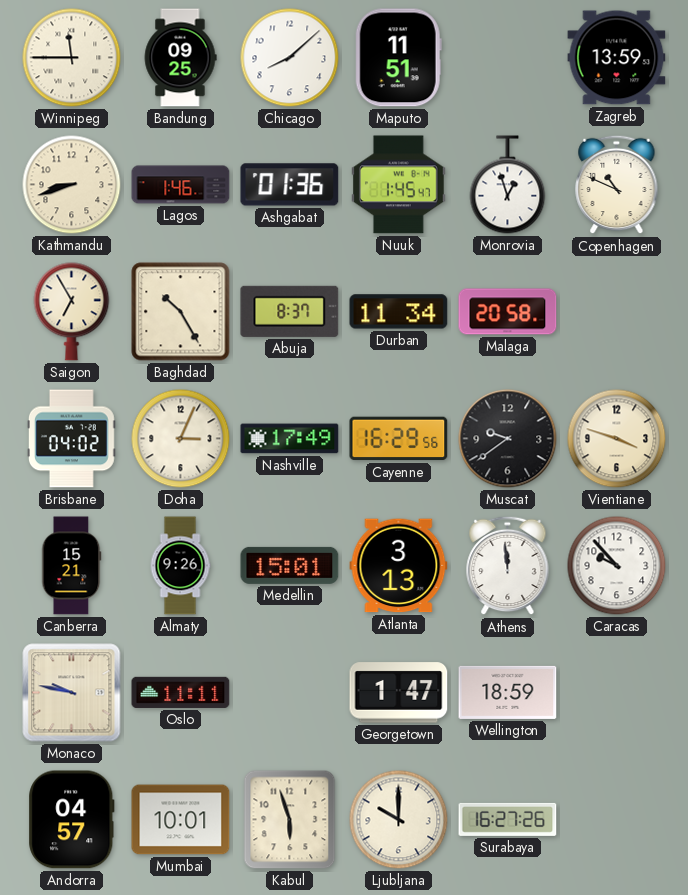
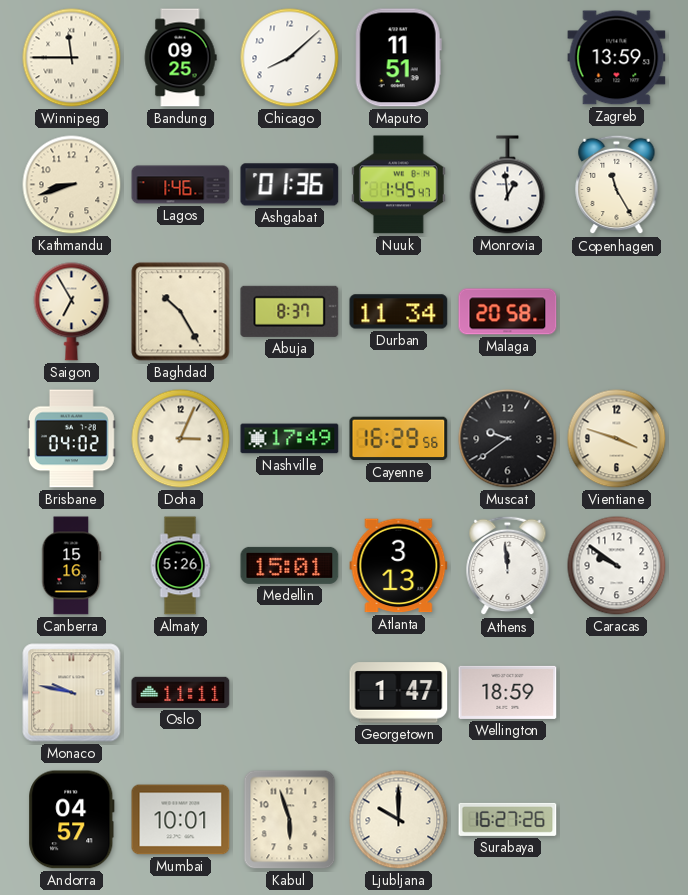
Monrovia: 12:57 -> 12:59 (508, 185)
Copenhagen: 10:49 -> 11:25 (617, 185)
Canberra: 15:21 -> 15:16 (72, 566)
Almaty: 9:26 -> 5:26 (180, 566)
Caracas: 9:53 -> 9:51 (617, 566)
